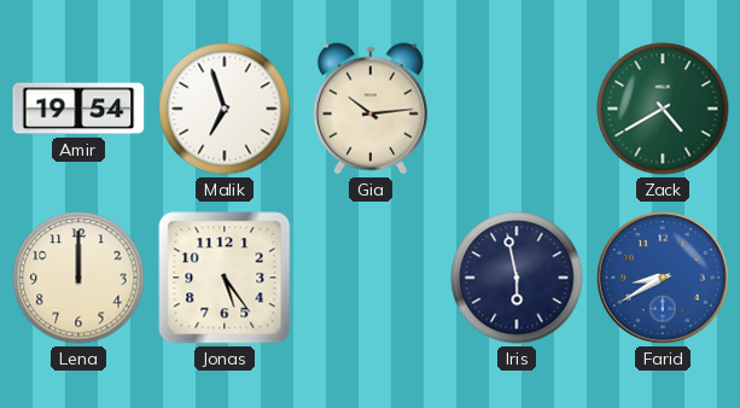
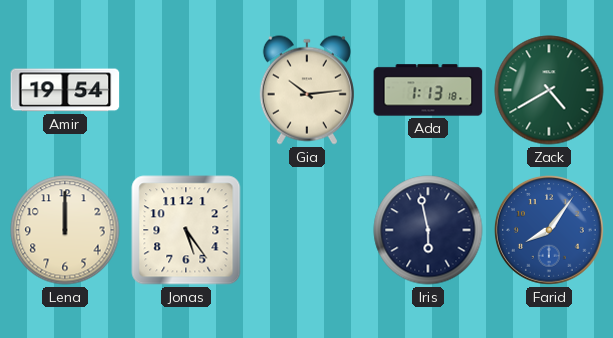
Malik: 6:57 -> none (225, 109)
Ada: none -> 1:13 (428, 90)
Farid: 8:40 -> 8:06 (549, 230)
